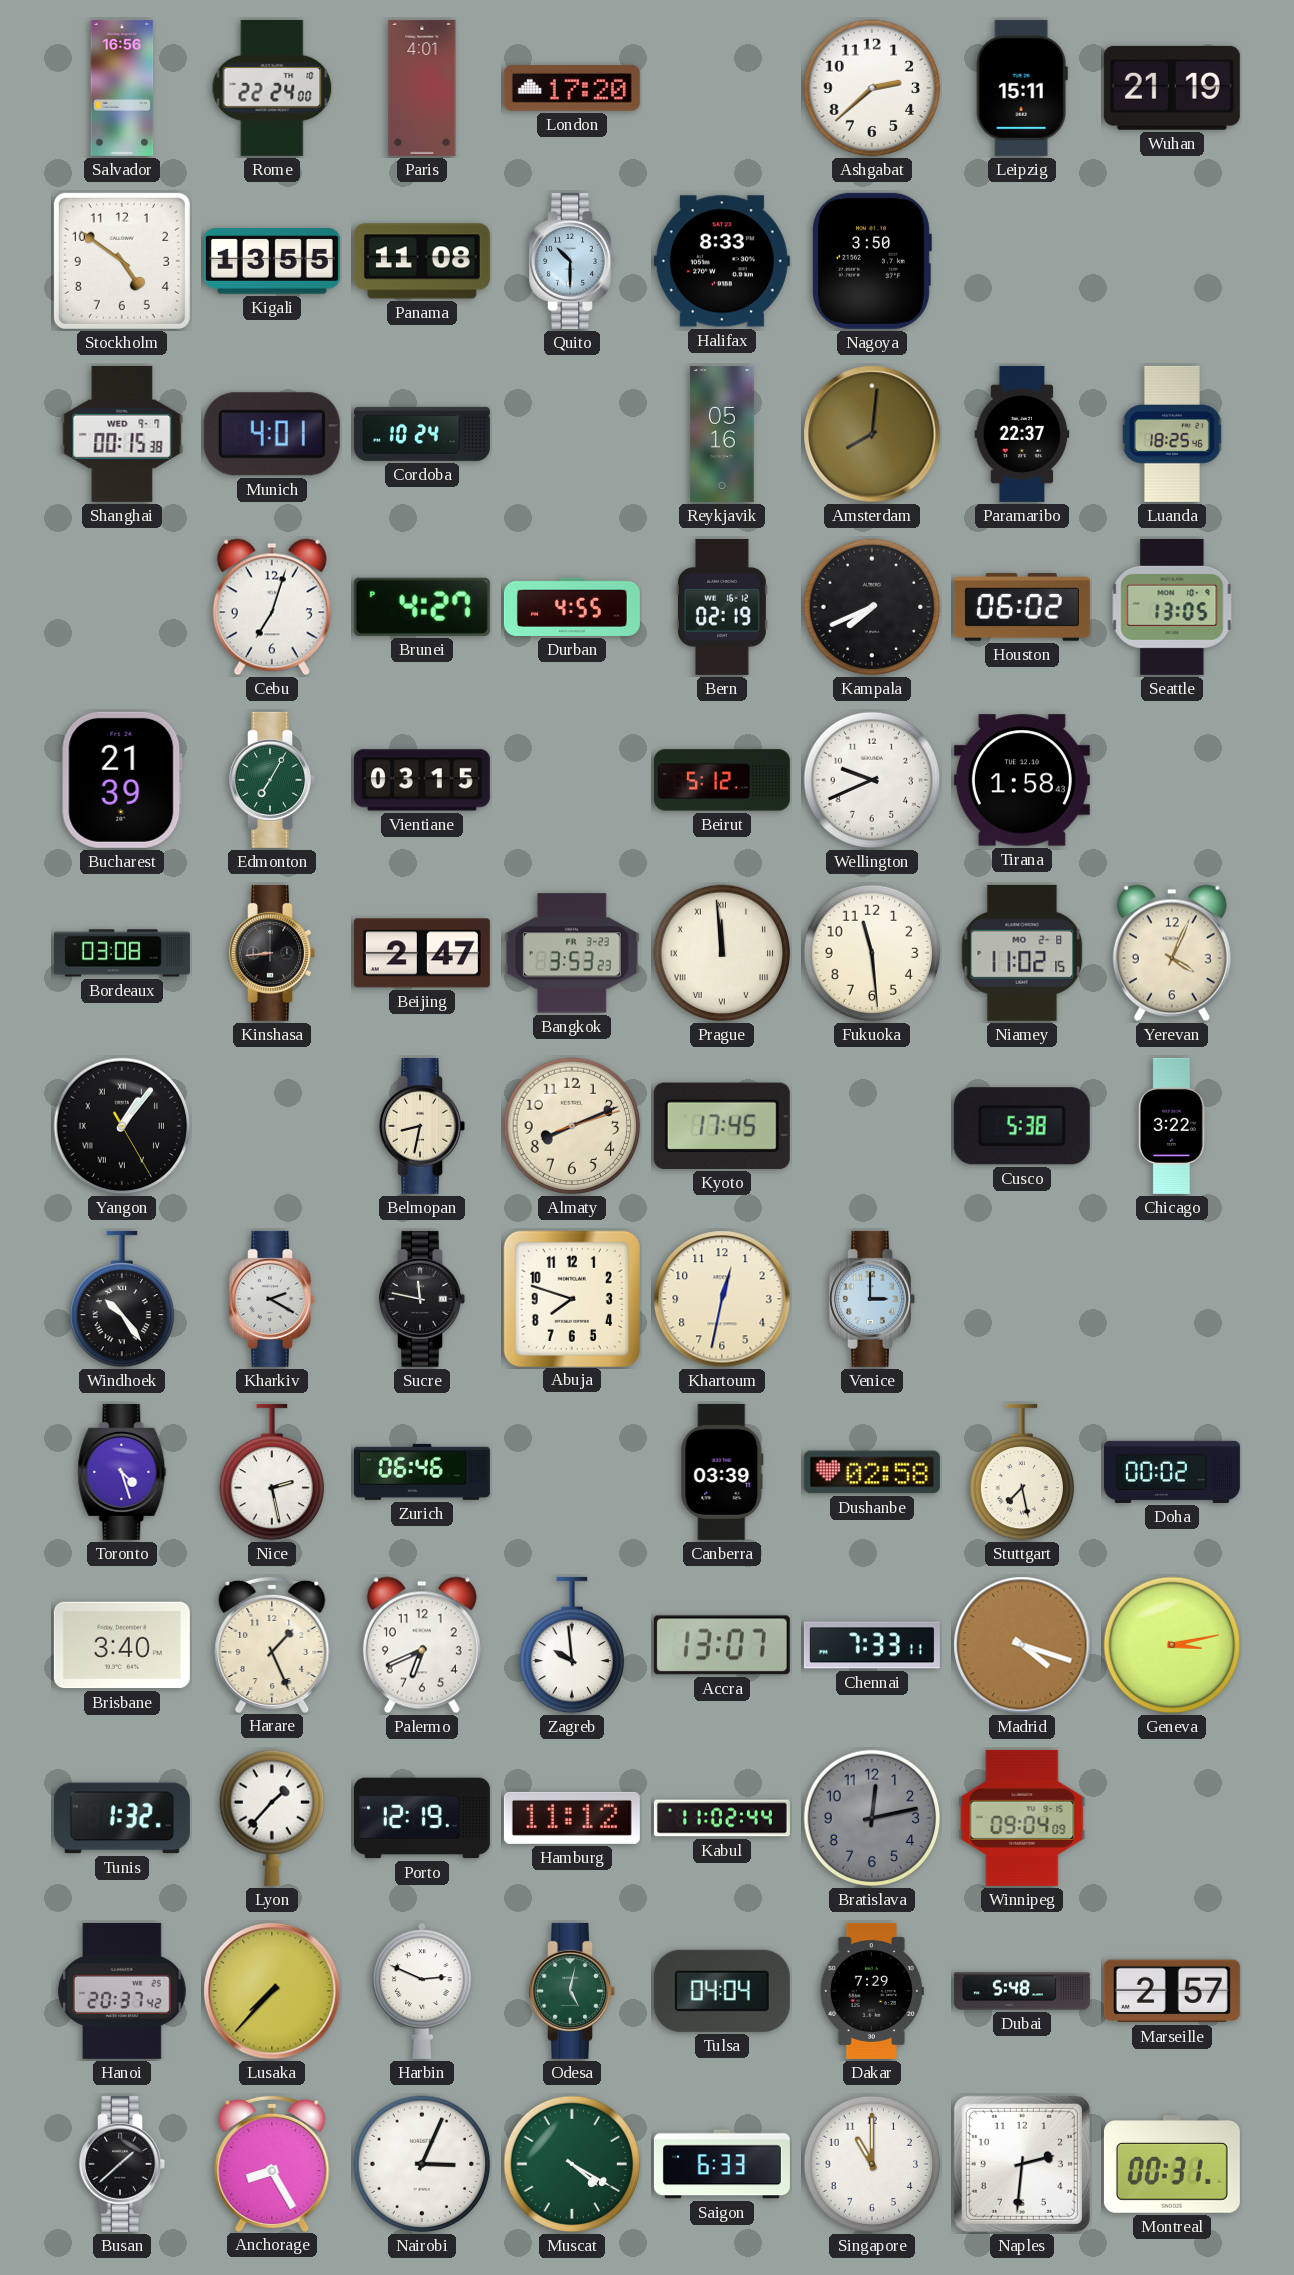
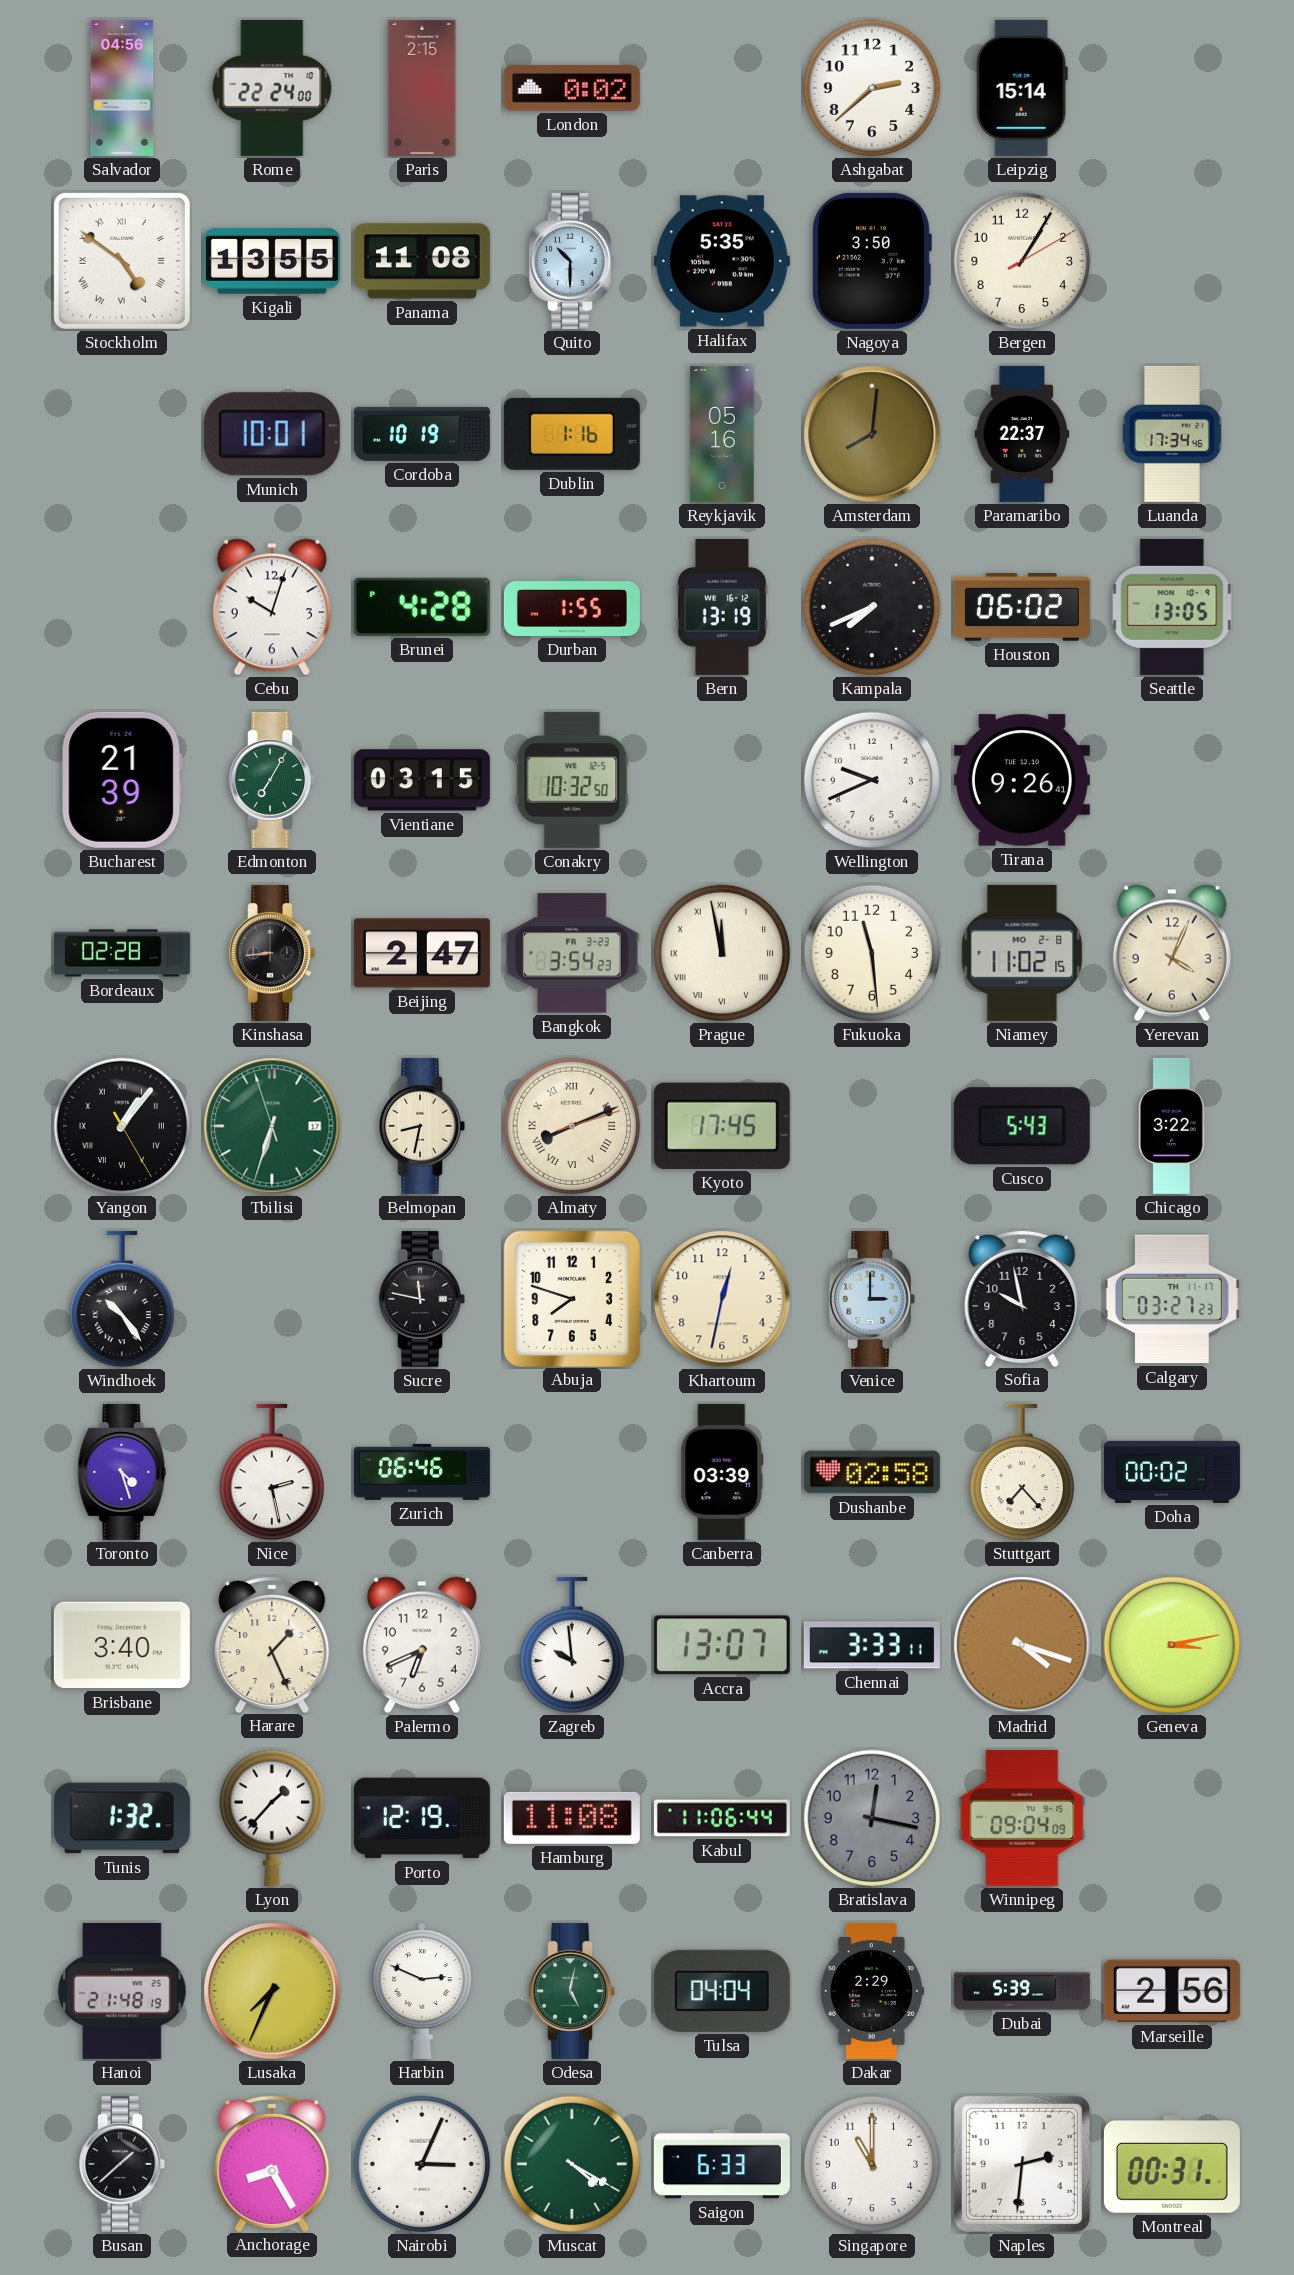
Salvador: 16:56 -> 04:56 (122, 88)
Paris: 4:01 -> 2:15 (422, 88)
London: 17:20 -> 0:02 (572, 88)
Leipzig: 15:11 -> 15:14 (1022, 88)
Wuhan: 21:19 -> none (1172, 88)
Stockholm numerals: Arabic -> Roman (122, 261)
Halifax: 8:33 -> 5:35 (722, 261)
Bergen: none -> 1:05 (1022, 261)
Shanghai: 00:15 -> none (122, 434)
Munich: 4:01 -> 10:01 (272, 434)
Cordoba: 10:24 -> 10:19 (422, 434)
Dublin: none -> 1:16 (572, 434)
Luanda: 18:25 -> 17:34 (1172, 434)
Cebu: 7:03 -> 10:03 (272, 607)
Brunei: 4:27 -> 4:28 (422, 607)
Durban: 4:55 -> 1:55 (572, 607)
Bern: 02:19 -> 13:19 (722, 607)
Conakry: none -> 10:32 (572, 780)
Beirut: 5:12 -> none (722, 780)
Tirana: 1:58 -> 9:26 (1022, 780)
Bordeaux: 03:08 -> 02:28 (122, 953)
Bangkok: 3:53 -> 3:54 (572, 953)
Prague: 11:59 -> 11:58 (722, 953)
Tbilisi: none -> 6:32 (272, 1126)
Almaty numerals: Arabic -> Roman (572, 1126)
Cusco: 5:38 -> 5:43 (1022, 1126)
Kharkiv: 2:20 -> none (272, 1299)
Sofia: none -> 9:58 (1022, 1298)
Calgary: none -> 03:27 (1172, 1299)
Stuttgart: 7:28 -> 7:23 (1021, 1472)
Chennai: 7:33 -> 3:33 (872, 1645)
Hamburg: 11:12 -> 11:08 (572, 1818)
Kabul: 11:02 -> 11:06 (722, 1818)
Bratislava: 12:13 -> 12:17 (872, 1818)
Hanoi: 20:37 -> 21:48 (122, 1991)
Lusaka: 7:37 -> 7:34 (272, 1991)
Dakar: 7:29 -> 2:29 (872, 1991)
Dubai: 5:48 -> 5:39 (1022, 1991)
Marseille: 2:57 -> 2:56 (1172, 1991)
